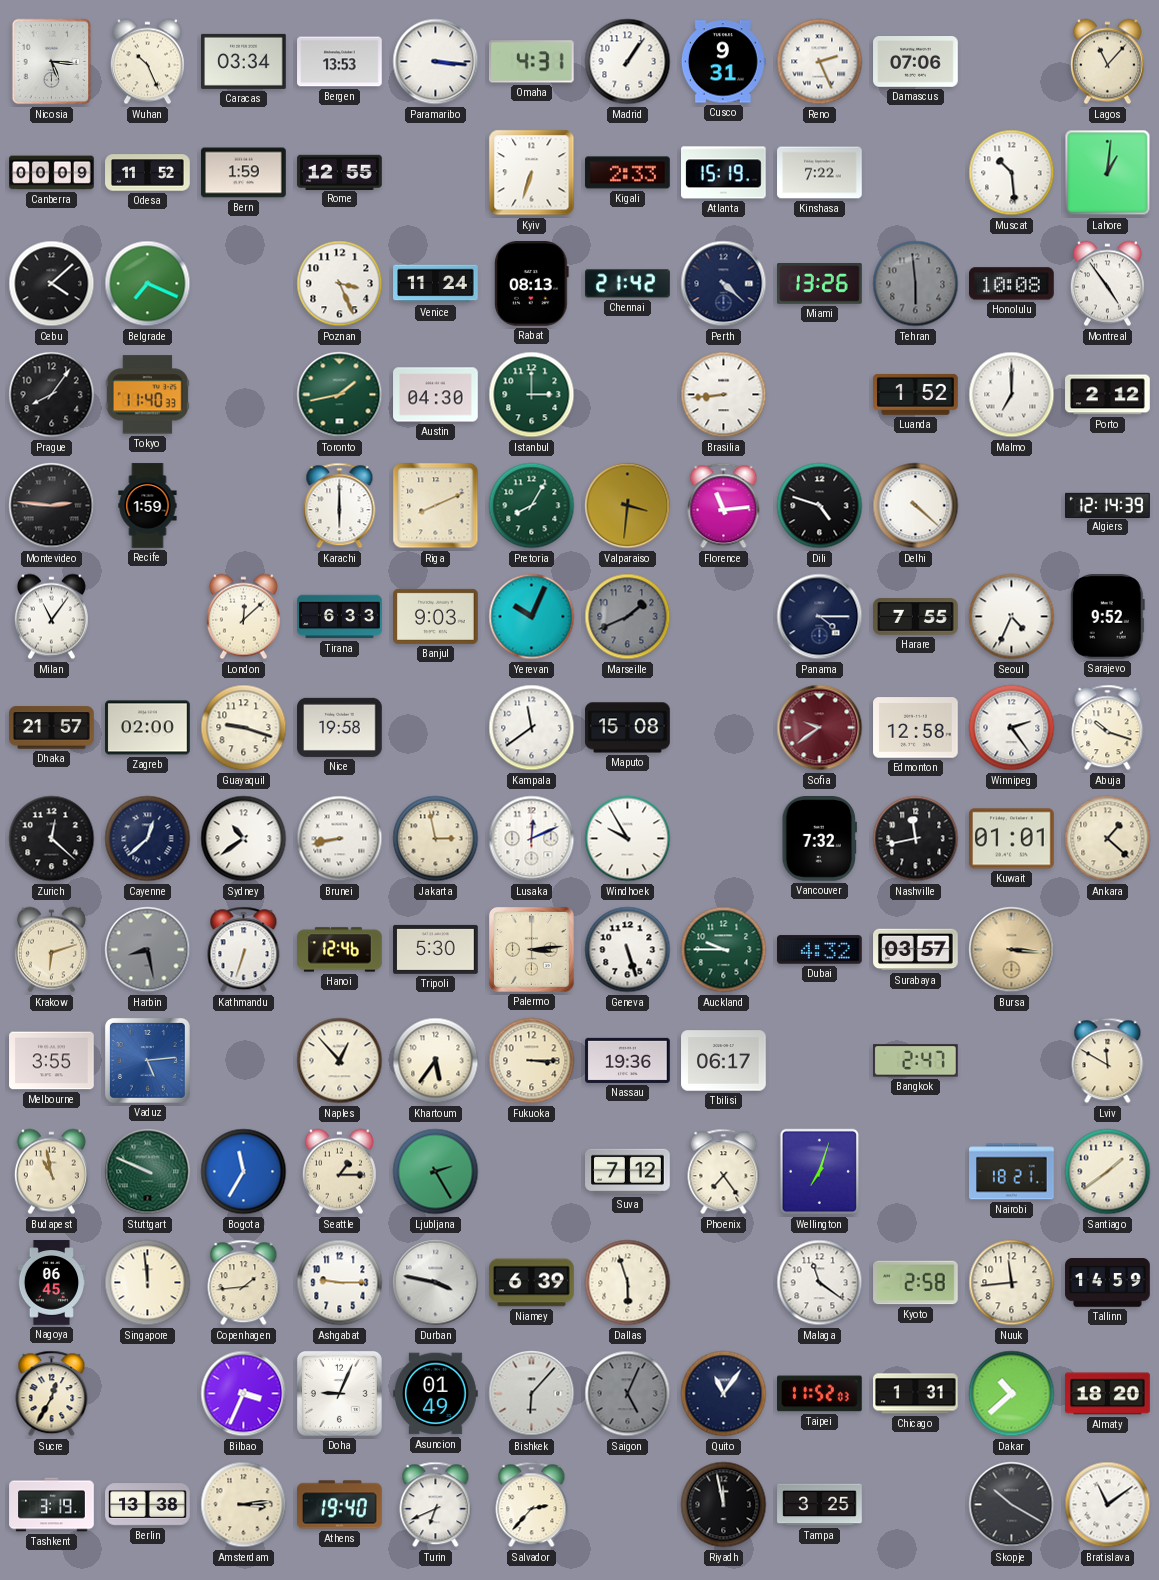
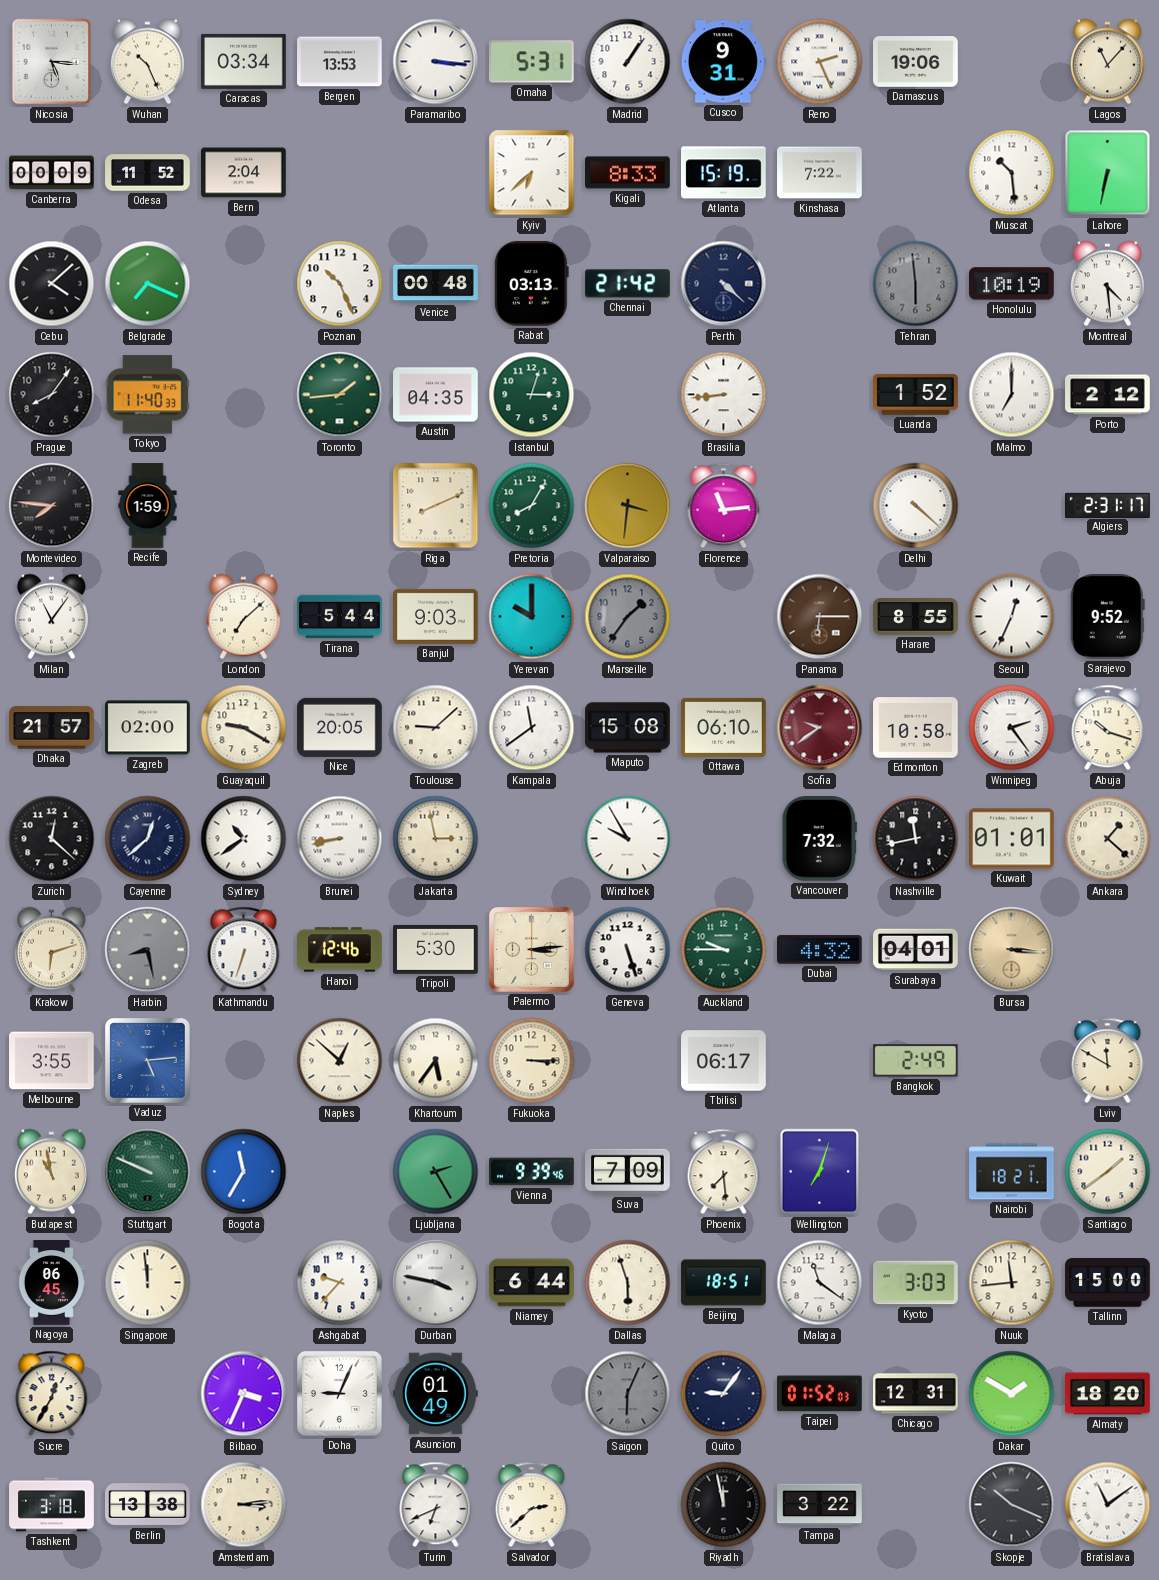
Omaha: 4:31 -> 5:31 (531, 62)
Damascus: 07:06 -> 19:06 (916, 62)
Bern: 1:59 -> 2:04 (244, 173)
Rome: 12:55 -> none (340, 172)
Kyiv: 6:33 -> 6:38 (532, 173)
Kigali: 2:33 -> 8:33 (628, 173)
Lahore: 1:01 -> 6:32 (1108, 173)
Poznan: 3:26 -> 10:26 (340, 284)
Venice: 11:24 -> 00:48 (436, 284)
Rabat: 08:13 -> 03:13 (532, 284)
Miami: 13:26 -> none (820, 284)
Honolulu: 10:08 -> 10:19 (1012, 284)
Montreal: 4:54 -> 4:29 (1107, 284)
Toronto: 1:43 -> 1:44 (340, 395)
Austin: 04:30 -> 04:35 (436, 395)
Istanbul: 3:00 -> 3:03 (532, 395)
Montevideo: 2:46 -> 7:46 (52, 506)
Karachi: 6:00 -> none (340, 506)
Dili: 4:48 -> none (820, 506)
Algiers: 12:14 -> 2:31 (1108, 505)
London: 12:08 -> 7:08 (243, 617)
Tirana: 6:33 -> 5:44 (340, 617)
Yerevan: 10:04 -> 10:00 (532, 617)
Marseille: 1:41 -> 1:36 (628, 617)
Panama: 4:15 -> 6:15 (820, 617)
Panama dial: navy -> brown (820, 617)
Harare: 7:55 -> 8:55 (916, 617)
Seoul: 4:34 -> 12:34 (1012, 617)
Guayaquil: 9:18 -> 9:20 (244, 728)
Nice: 19:58 -> 20:05 (340, 727)
Toulouse: none -> 9:08 (436, 728)
Ottawa: none -> 06:10 (724, 727)
Edmonton: 12:58 -> 10:58 (916, 728)
Lusaka: 12:11 -> none (532, 839)
Surabaya: 03:57 -> 04:01 (916, 950)
Naples: 12:53 -> 12:52 (340, 1061)
Nassau: 19:36 -> none (628, 1060)
Bangkok: 2:47 -> 2:49 (916, 1061)
Seattle: 1:15 -> none (339, 1172)
Vienna: none -> 9:39 (532, 1172)
Suva: 7:12 -> 7:09 (628, 1172)
Phoenix: 7:24 -> 7:29 (724, 1172)
Copenhagen: 1:44 -> none (244, 1283)
Ashgabat: 9:15 -> 9:37 (340, 1283)
Niamey: 6:39 -> 6:44 (532, 1283)
Beijing: none -> 18:51 (724, 1283)
Kyoto: 2:58 -> 3:03 (916, 1283)
Tallinn: 14:59 -> 15:00 (1108, 1283)
Bishkek: 6:07 -> none (532, 1394)
Saigon: 5:04 -> 6:04 (628, 1394)
Quito: 11:06 -> 9:06 (724, 1394)
Taipei: 11:52 -> 01:52 (820, 1394)
Chicago: 1:31 -> 12:31 (916, 1394)
Dakar: 10:38 -> 1:50 (1012, 1394)
Tashkent: 3:19 -> 3:18 (52, 1505)
Athens: 19:40 -> none (340, 1505)
Salvador: 2:37 -> 2:38 (532, 1505)
Tampa: 3:25 -> 3:22 (820, 1505)
Skopje: 10:20 -> 10:19 (1012, 1505)
